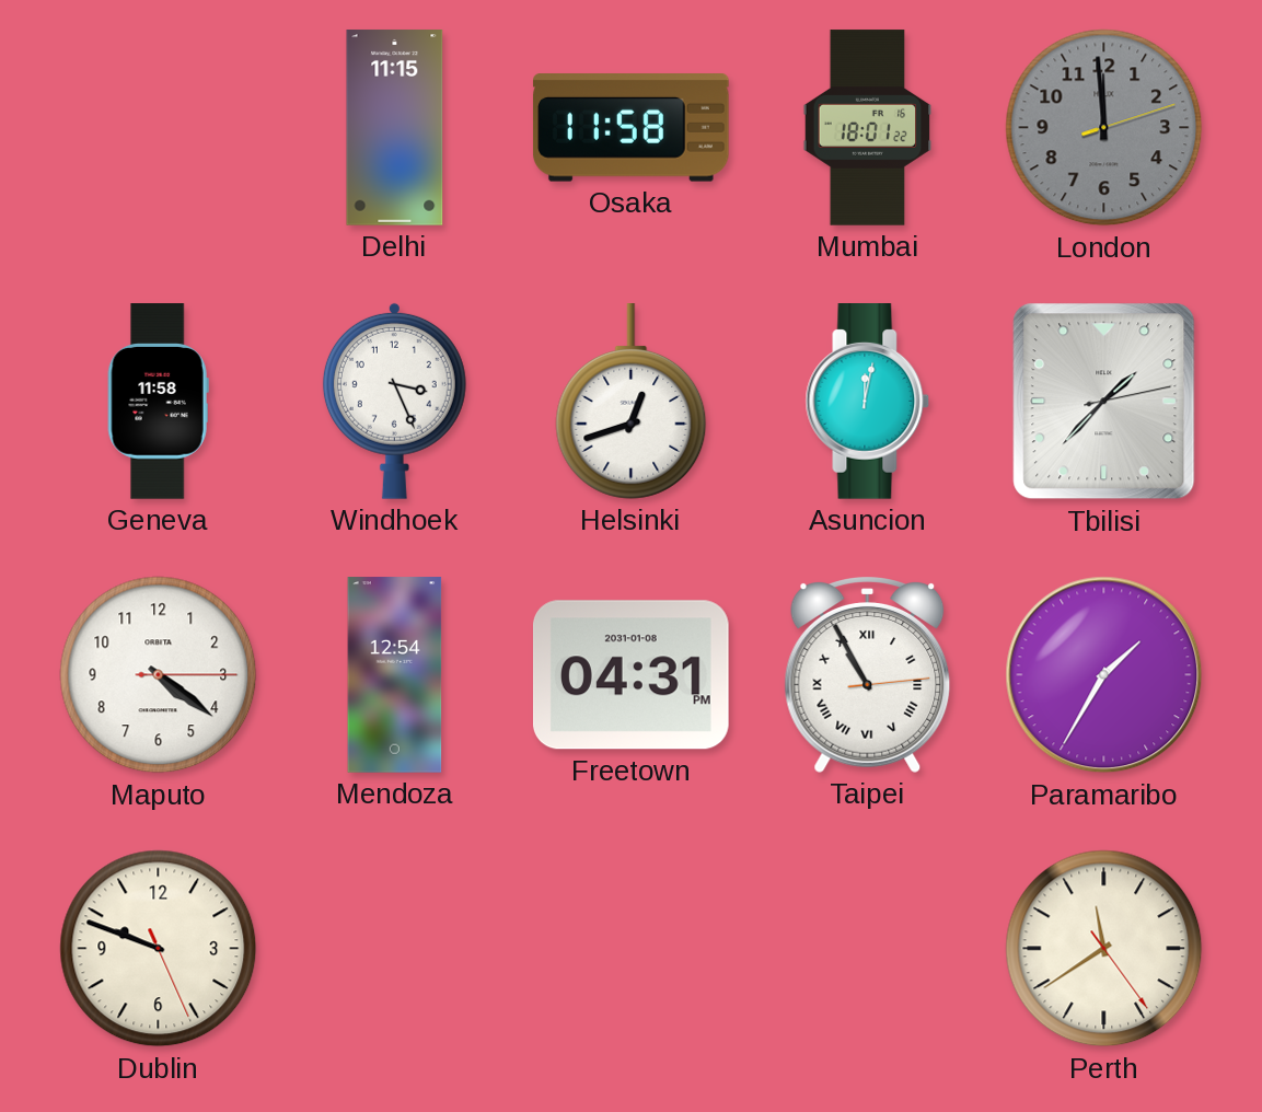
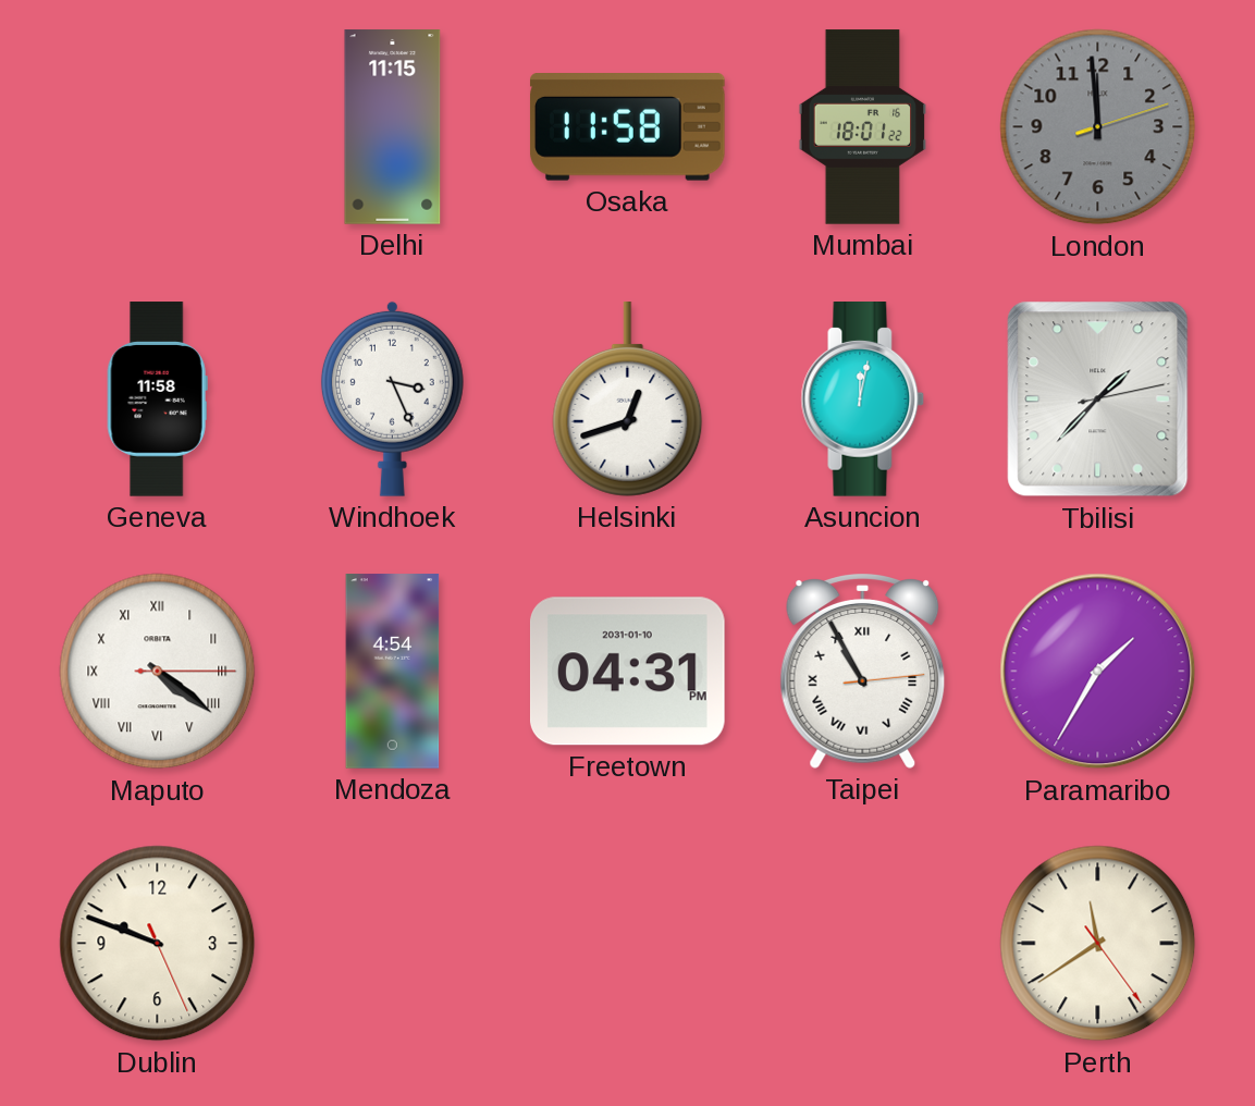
Maputo numerals: Arabic -> Roman (158, 672)
Mendoza: 12:54 -> 4:54 (393, 672)
Freetown date: 2031-01-08 -> 2031-01-10 (627, 672)
